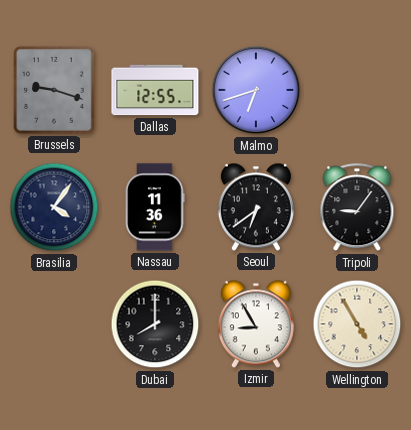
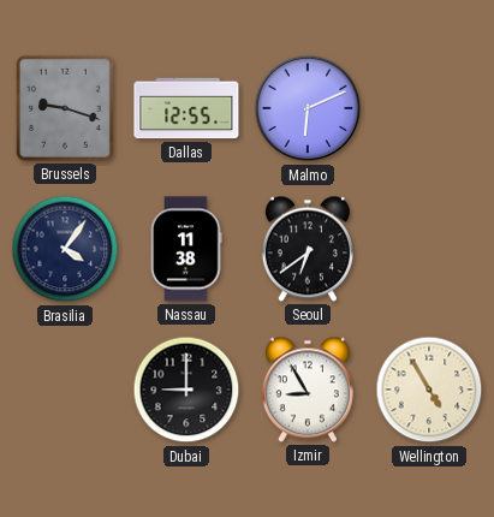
Malmo: 6:42 -> 6:11 (308, 108)
Nassau: 11:36 -> 11:38 (186, 249)
Tripoli: 9:06 -> none (357, 208)
Dubai: 8:00 -> 9:00 (186, 390)
